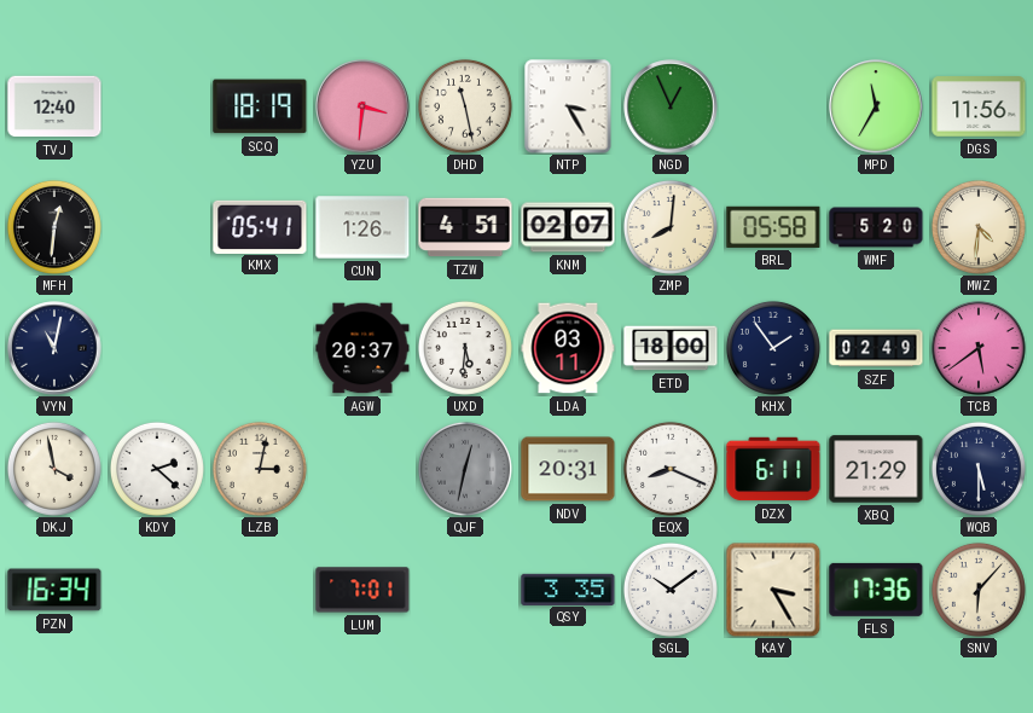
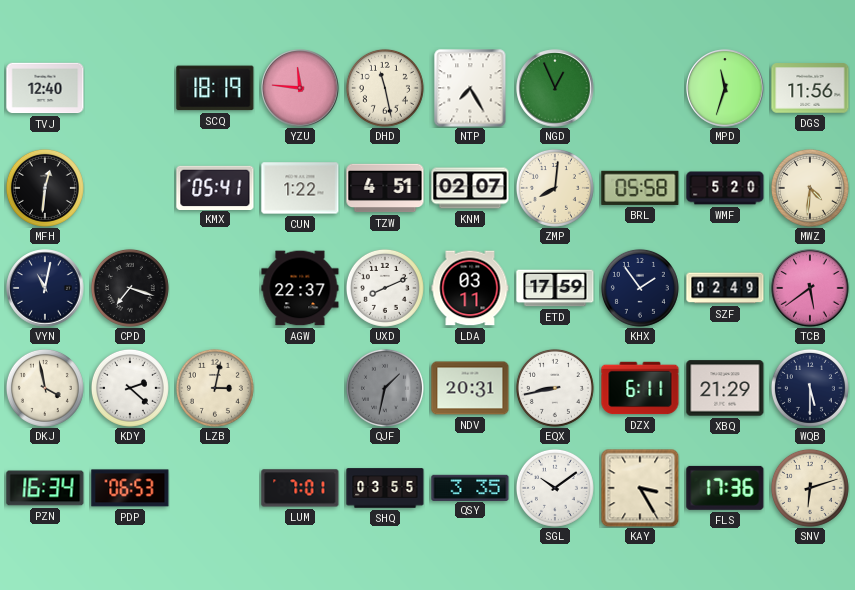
YZU: 3:31 -> 11:46 (300, 88)
NTP: 3:25 -> 7:25 (470, 88)
MPD: 11:35 -> 11:33 (725, 88)
CUN: 1:26 -> 1:22 (300, 188)
CPD: none -> 7:18 (130, 288)
AGW: 20:37 -> 22:37 (300, 288)
UXD: 5:31 -> 8:11 (385, 288)
ETD: 18:00 -> 17:59 (555, 288)
QJF: 12:32 -> 1:32 (385, 388)
EQX: 8:19 -> 8:43 (555, 388)
PDP: none -> 06:53 (130, 488)
SHQ: none -> 03:55 (385, 488)
SNV: 6:07 -> 6:12 (810, 488)
